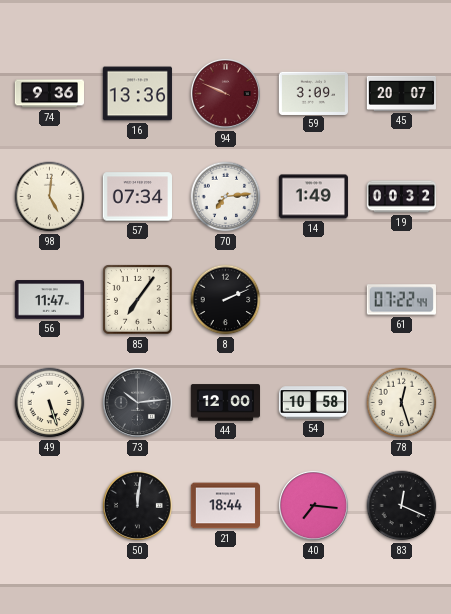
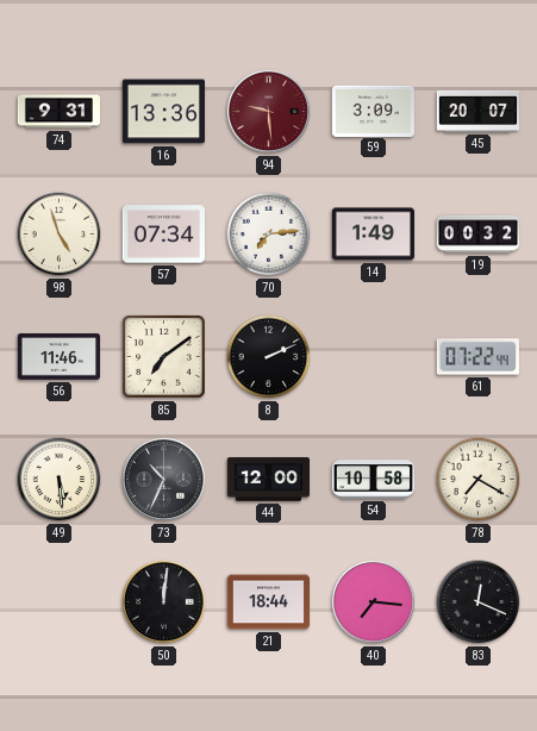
74: 9:36 -> 9:31 (58, 112)
94: 9:49 -> 9:29 (268, 111)
98: 5:01 -> 4:57 (60, 235)
56: 11:47 -> 11:46 (58, 357)
85: 7:06 -> 7:09 (164, 357)
49: 5:27 -> 5:29 (60, 480)
73: 10:14 -> 10:34 (163, 479)
78: 12:27 -> 7:20 (479, 480)
